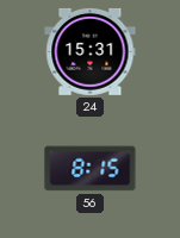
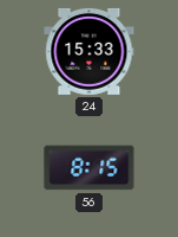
24: 15:31 -> 15:33 (90, 51)
